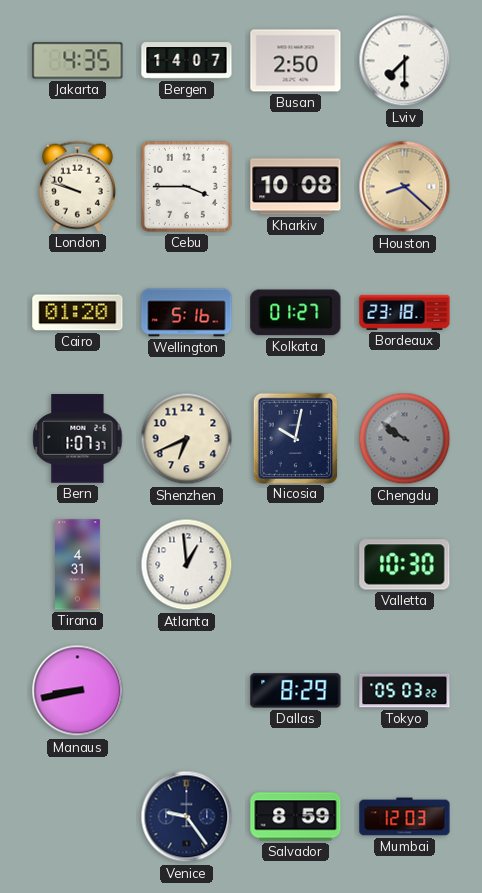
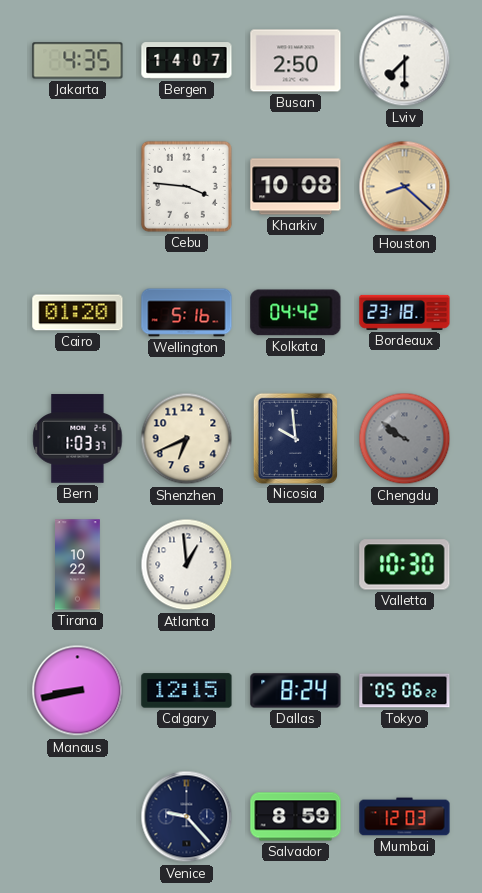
London: 9:48 -> none (77, 186)
Cebu: 3:45 -> 3:46 (186, 186)
Kolkata: 01:27 -> 04:42 (296, 313)
Bern: 1:07 -> 1:03 (78, 439)
Nicosia: 10:02 -> 9:59 (295, 438)
Tirana: 4:31 -> 10:22 (78, 565)
Calgary: none -> 12:15 (187, 691)
Dallas: 8:29 -> 8:24 (296, 691)
Tokyo: 05:03 -> 05:06 (405, 691)
Venice: 9:24 -> 9:23 (187, 817)
